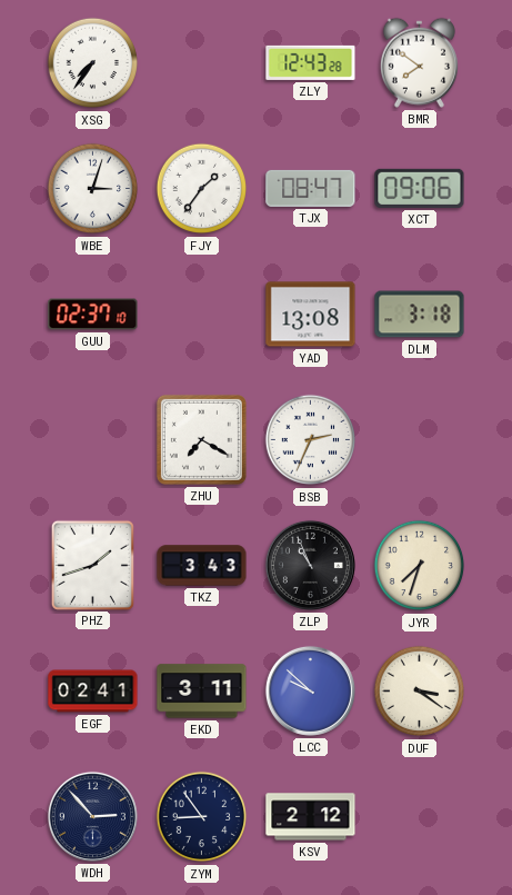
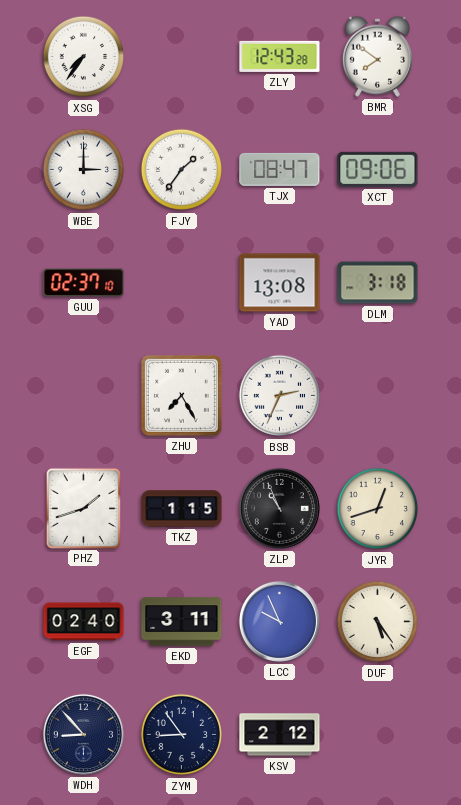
WBE: 3:03 -> 3:00 (84, 170)
ZHU: 7:20 -> 7:25 (181, 395)
TKZ: 3:43 -> 1:15 (182, 509)
JYR: 7:33 -> 12:42 (378, 509)
EGF: 02:41 -> 02:40 (84, 622)
LCC: 9:52 -> 9:56 (279, 621)
DUF: 3:21 -> 5:24 (378, 622)
WDH: 2:53 -> 8:53 (83, 734)
